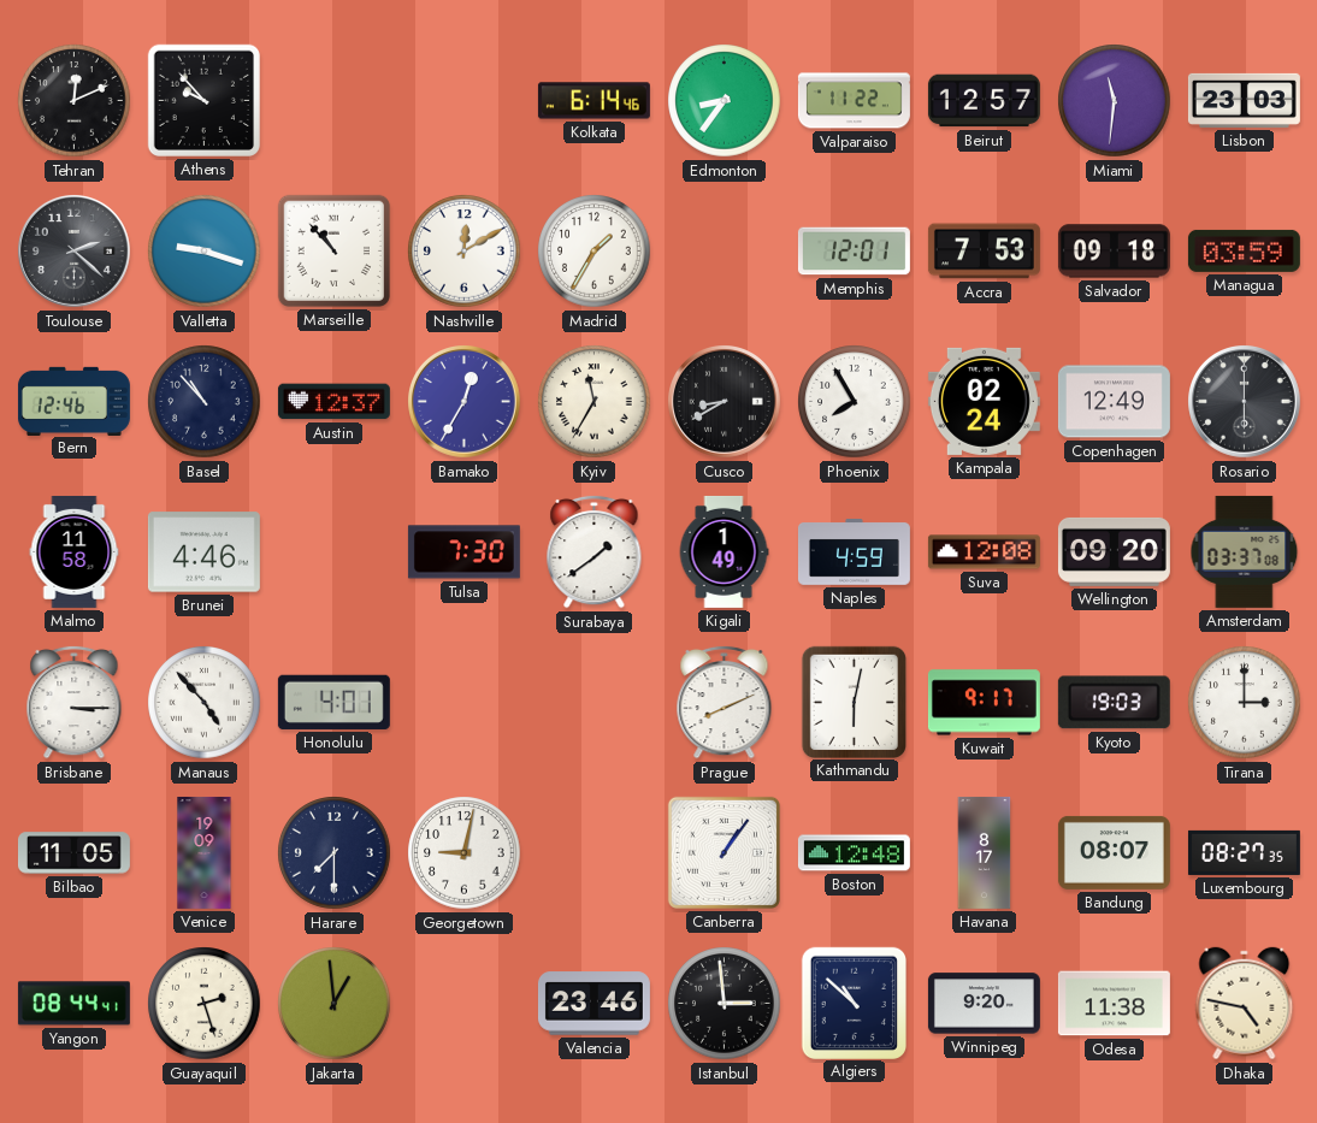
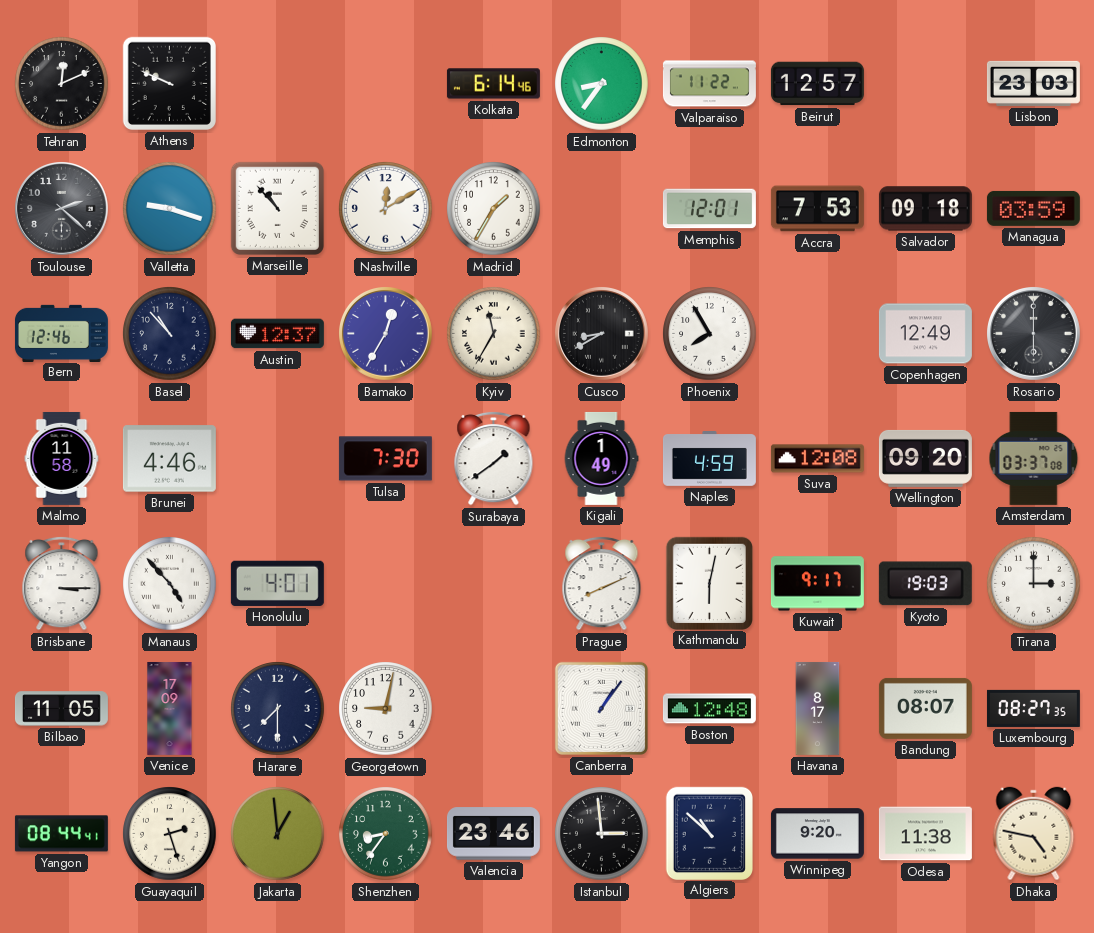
Athens: 9:53 -> 9:49 (169, 83)
Miami: 11:31 -> none (1115, 101)
Kampala: 02:24 -> none (984, 401)
Venice: 19:09 -> 17:09 (170, 708)
Shenzhen: none -> 8:36 (386, 834)
